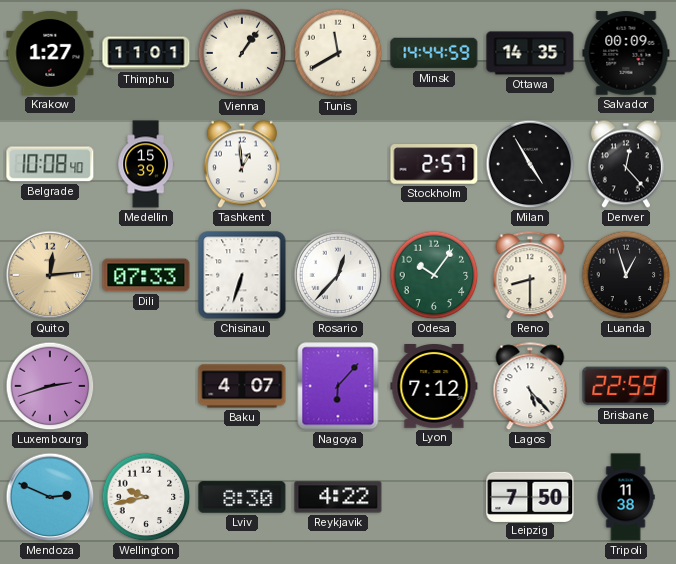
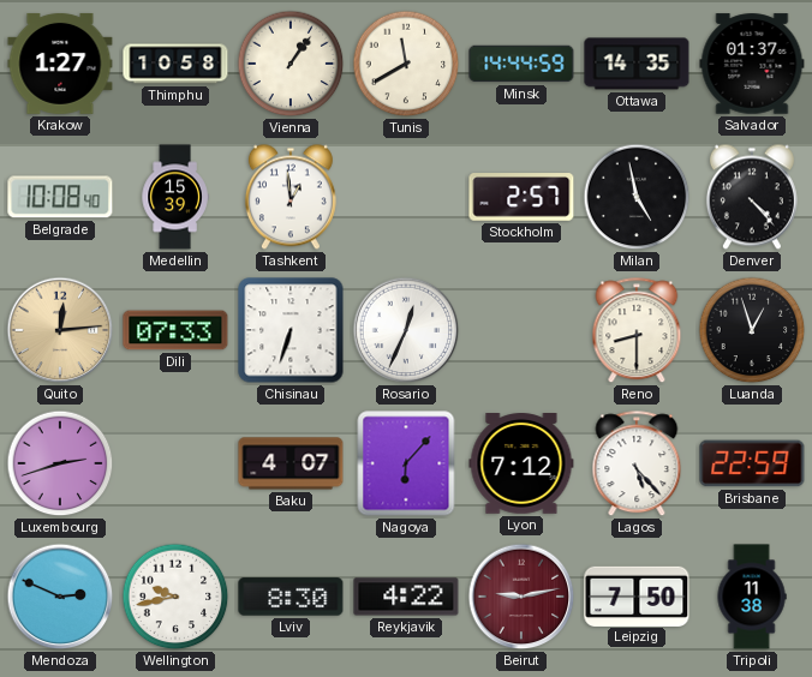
Thimphu: 11:01 -> 10:58 (175, 64)
Salvador: 00:09 -> 01:37 (752, 64)
Milan: 4:55 -> 4:58 (637, 197)
Denver: 12:23 -> 4:23 (752, 197)
Rosario: 12:37 -> 12:34 (406, 330)
Odesa: 10:06 -> none (434, 275)
Beirut: none -> 9:13 (521, 597)
